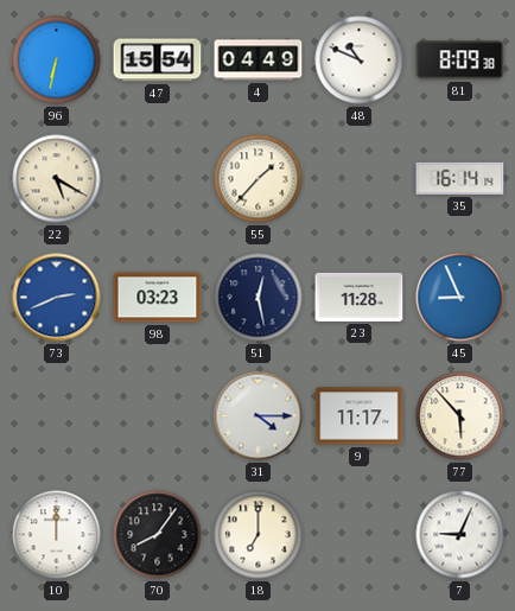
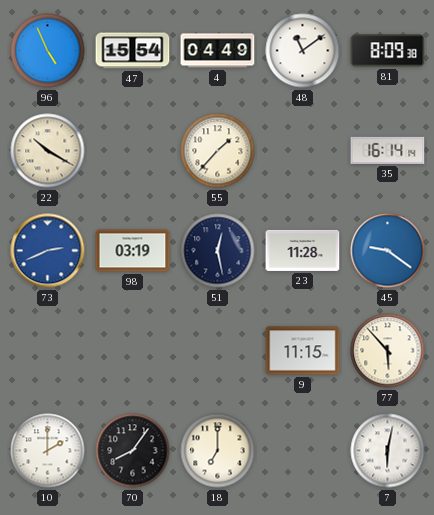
96: 6:32 -> 4:56 (48, 51)
48: 10:49 -> 11:09 (303, 51)
22: 5:20 -> 10:20 (48, 151)
98: 03:23 -> 03:19 (133, 251)
45: 8:56 -> 9:21 (388, 251)
31: 4:15 -> none (259, 416)
9: 11:17 -> 11:15 (303, 351)
10: 12:00 -> 2:00 (48, 451)
7: 9:04 -> 6:02 (388, 451)
